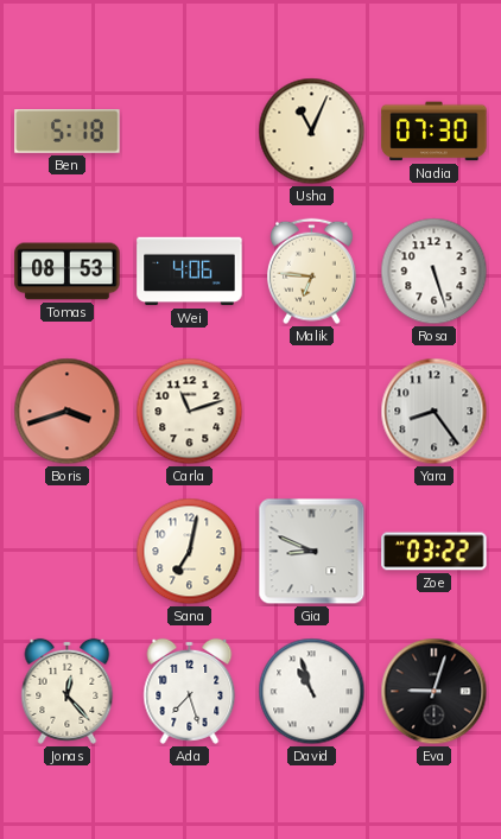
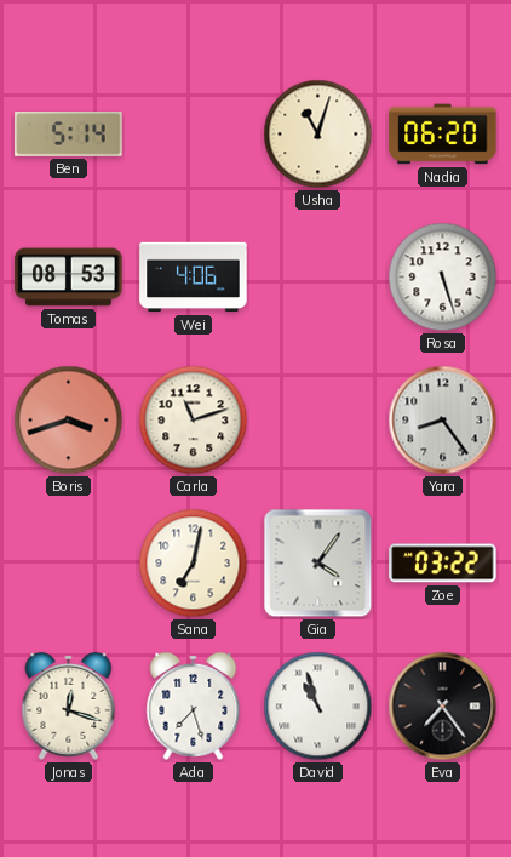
Ben: 5:18 -> 5:14 (69, 135)
Usha: 11:04 -> 11:03 (318, 135)
Nadia: 07:30 -> 06:20 (443, 135)
Malik: 6:46 -> none (311, 272)
Gia: 8:49 -> 4:06 (318, 564)
Jonas: 12:23 -> 12:18 (69, 705)
Eva: 9:03 -> 7:24 (443, 707)
